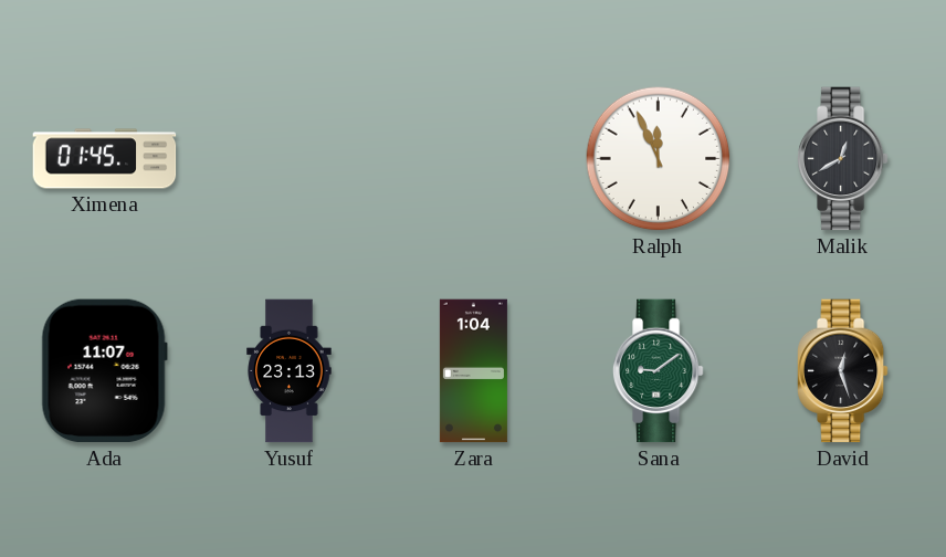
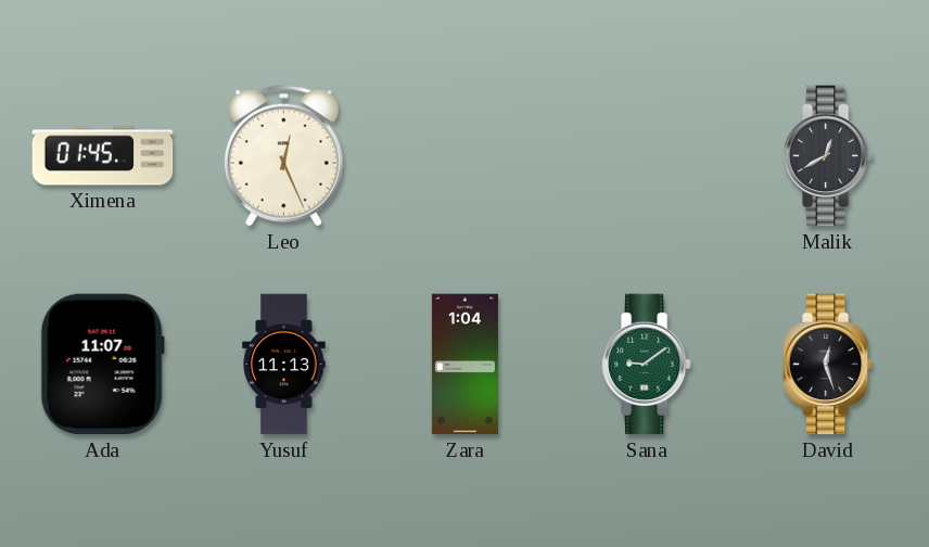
Leo: none -> 12:26 (283, 155)
Ralph: 11:56 -> none (659, 159)
Yusuf: 23:13 -> 11:13 (284, 365)
